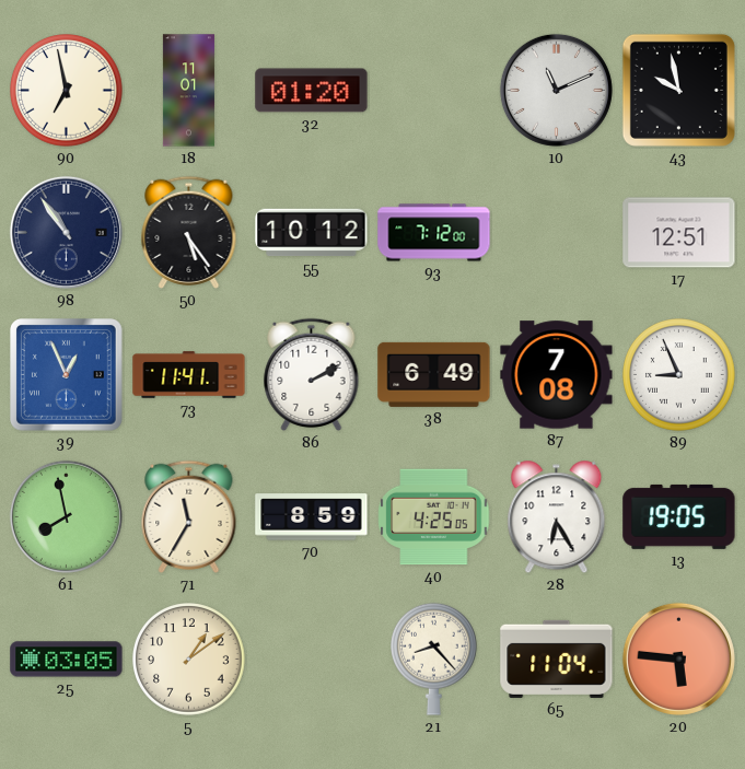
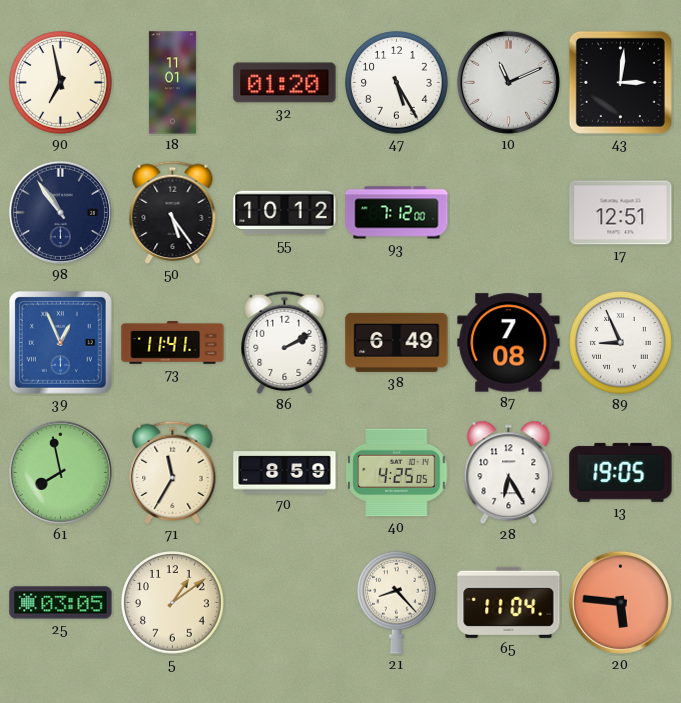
47: none -> 5:25 (397, 83)
43: 9:58 -> 3:01 (620, 82)
